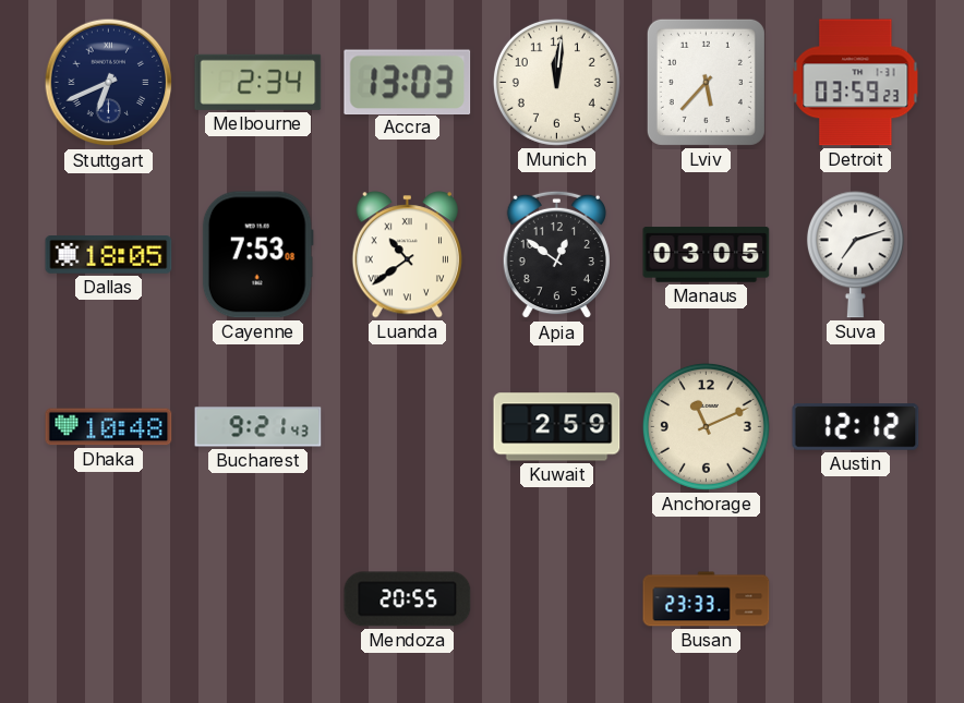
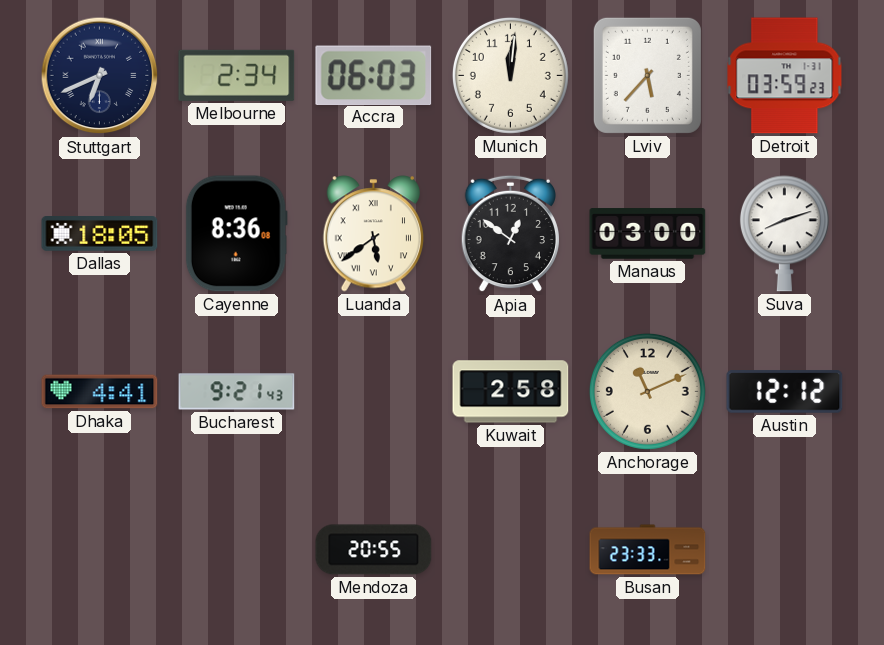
Accra: 13:03 -> 06:03 (374, 75)
Cayenne: 7:53 -> 8:36 (236, 234)
Luanda: 10:39 -> 5:39 (374, 234)
Manaus: 03:05 -> 03:00 (648, 234)
Suva: 7:12 -> 8:12 (784, 234)
Dhaka: 10:48 -> 4:41 (100, 392)
Kuwait: 2:59 -> 2:58 (511, 392)
